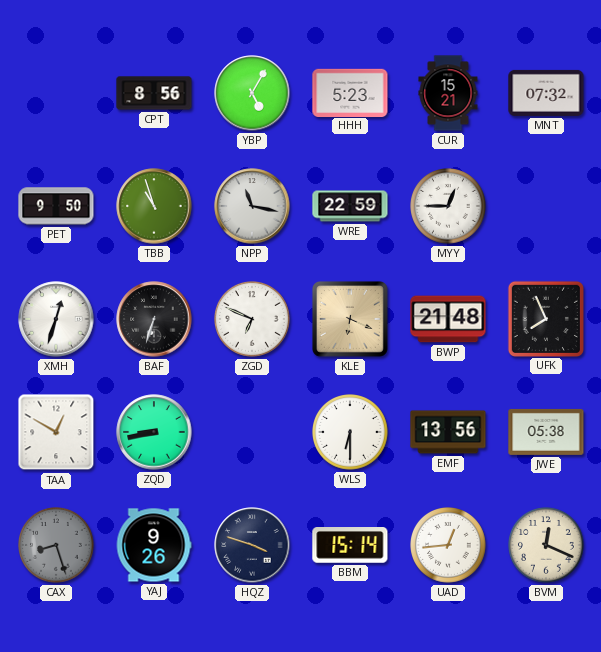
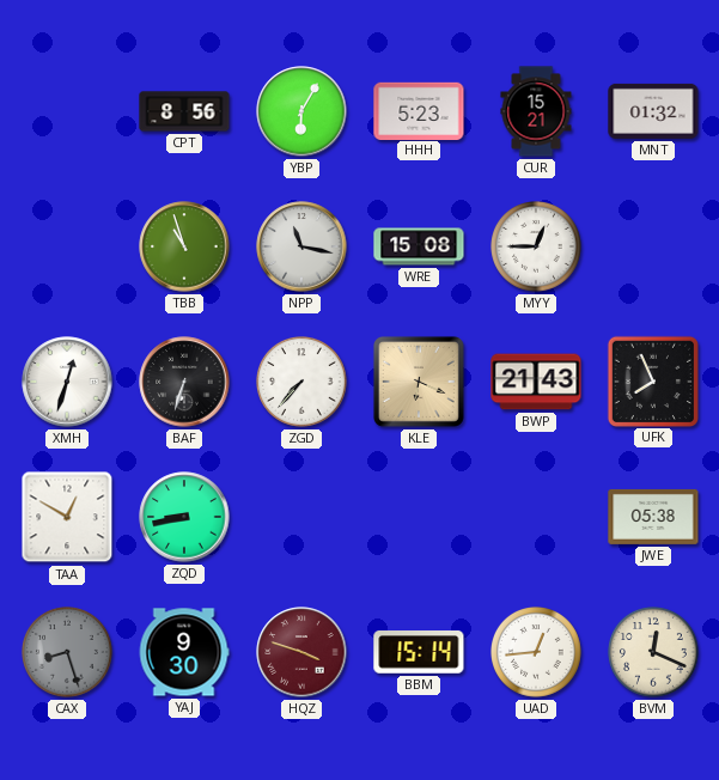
YBP: 5:05 -> 6:05 (301, 111)
MNT: 07:32 -> 01:32 (653, 111)
PET: 9:50 -> none (56, 206)
WRE: 22:59 -> 15:08 (419, 246)
ZGD: 6:49 -> 7:37 (303, 383)
BWP: 21:48 -> 21:43 (536, 382)
WLS: 6:30 -> none (351, 433)
EMF: 13:56 -> none (448, 432)
YAJ: 9:26 -> 9:30 (184, 652)
HQZ dial: navy -> burgundy (301, 652)
